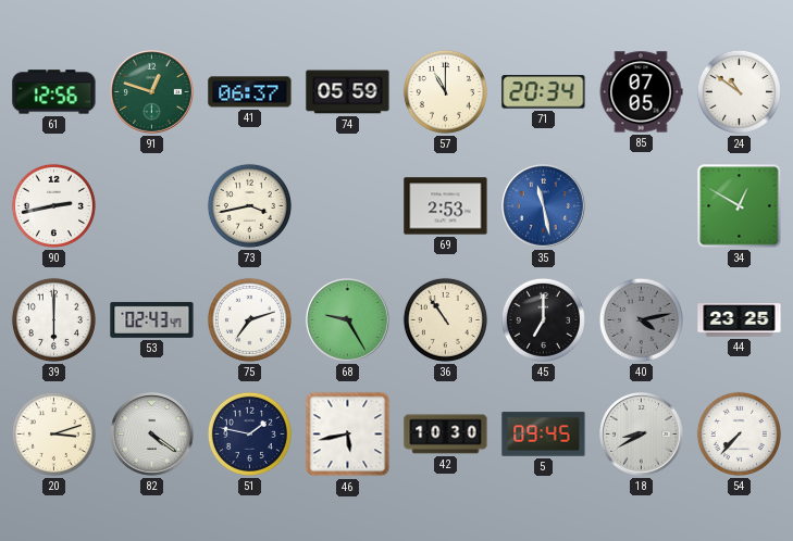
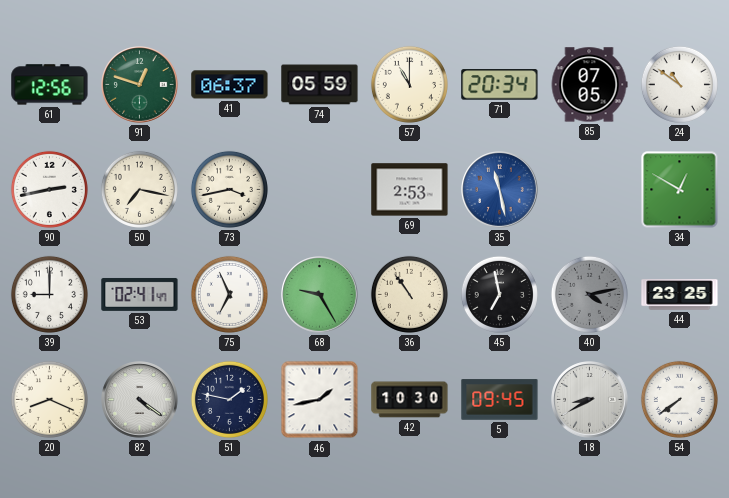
50: none -> 7:17 (139, 189)
39: 6:00 -> 9:00 (49, 294)
53: 02:43 -> 02:41 (140, 294)
75: 7:12 -> 6:56 (229, 294)
45: 7:00 -> 6:58 (499, 294)
20: 3:12 -> 8:19 (49, 399)
46: 5:43 -> 1:43 (320, 400)
54: 7:37 -> 7:39 (679, 399)
